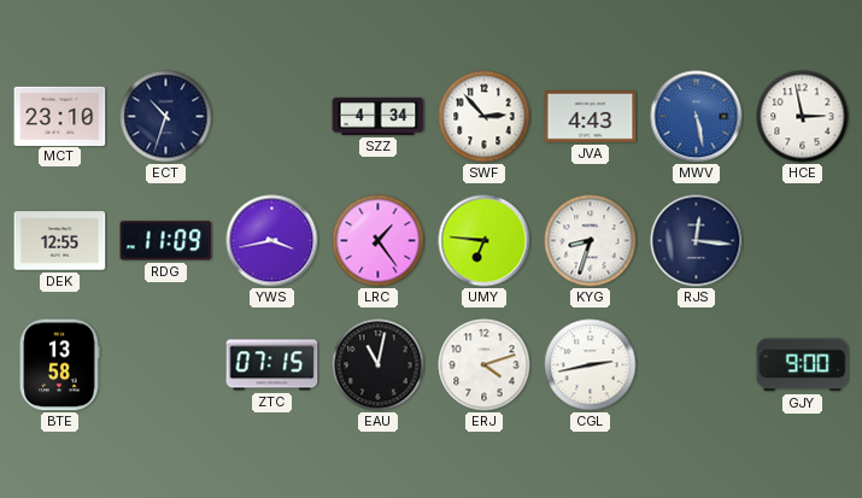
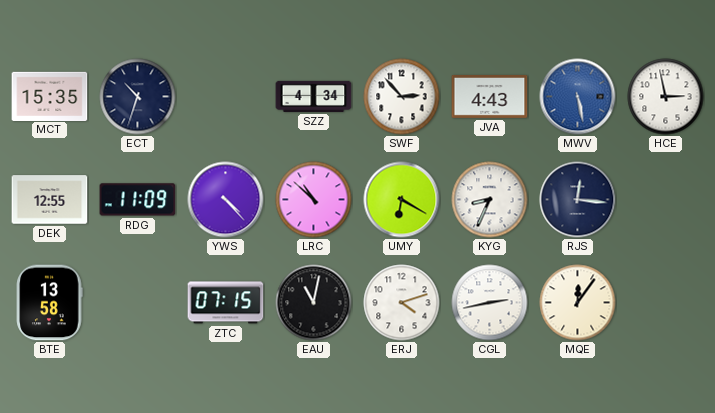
MCT: 23:10 -> 15:35 (50, 96)
YWS: 3:43 -> 4:23 (226, 200)
LRC: 1:24 -> 10:52 (314, 200)
UMY: 6:46 -> 6:20 (402, 200)
KYG: 8:33 -> 8:34 (490, 200)
MQE: none -> 12:06 (578, 303)
GJY: 9:00 -> none (803, 365)
